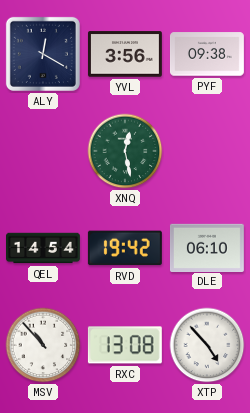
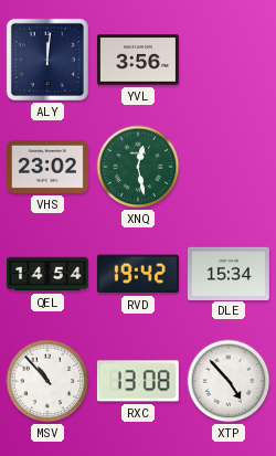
ALY: 12:20 -> 12:01 (47, 60)
PYF: 09:38 -> none (207, 54)
VHS: none -> 23:02 (47, 167)
DLE: 06:10 -> 15:34 (229, 273)
